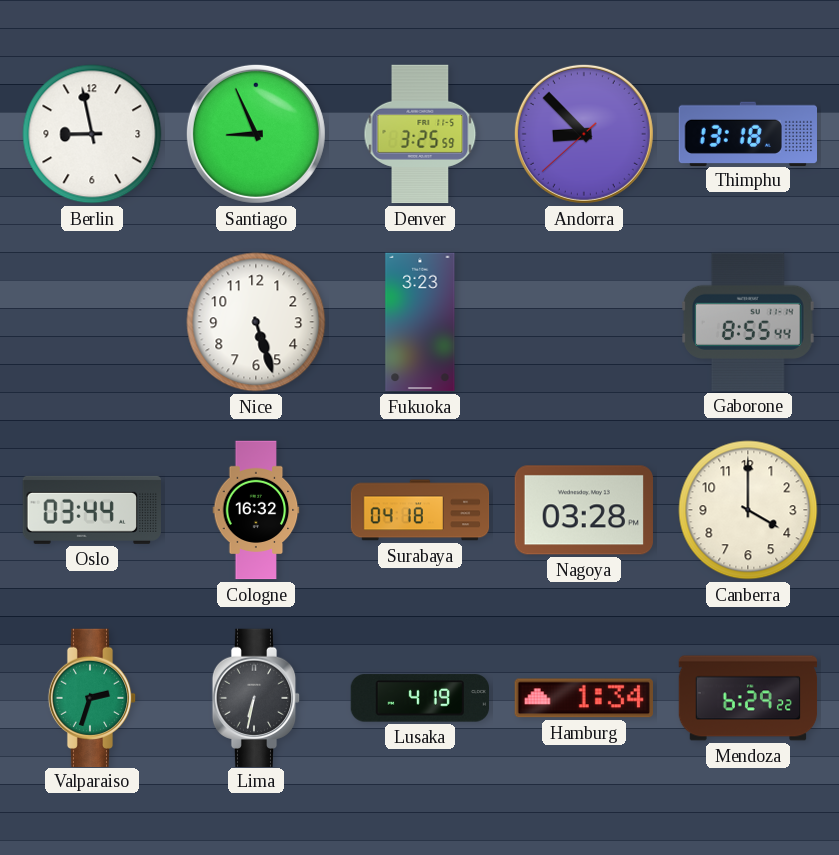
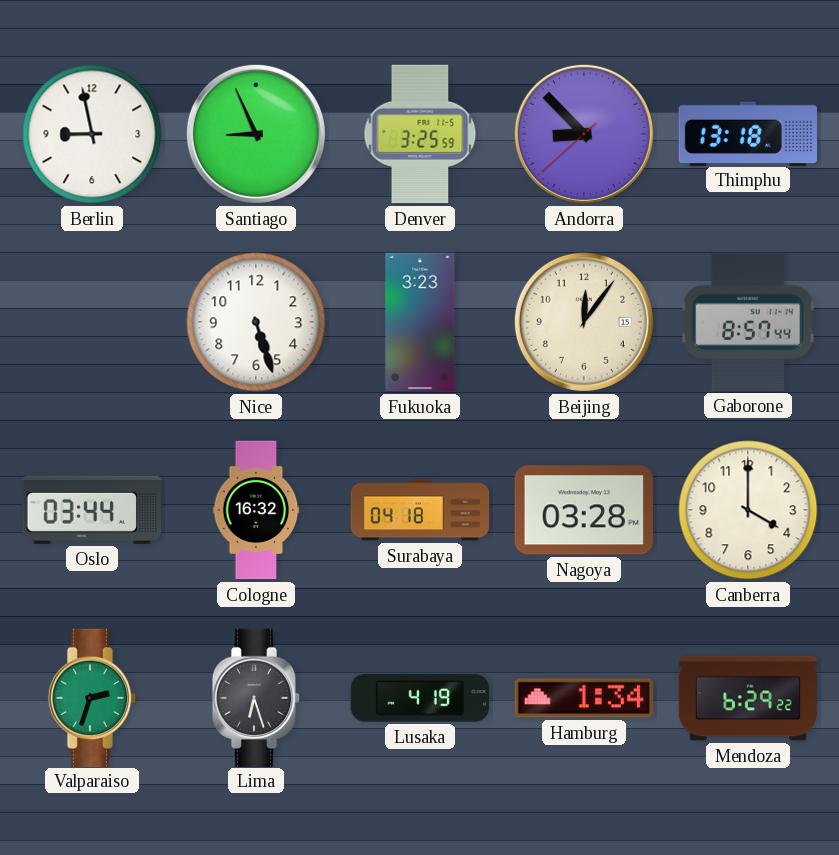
Beijing: none -> 12:06 (584, 322)
Gaborone: 8:55 -> 8:57 (749, 322)
Lima: 6:32 -> 6:27 (256, 697)
